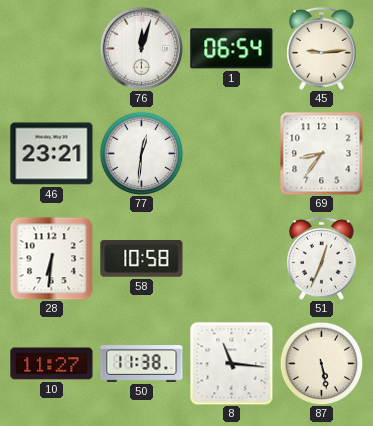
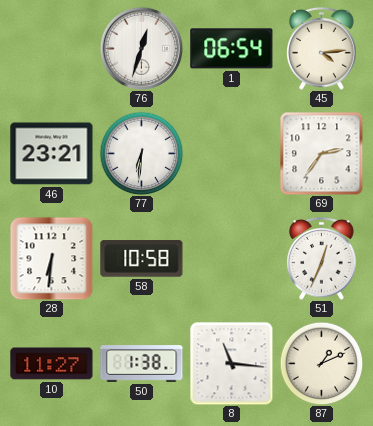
76: 12:03 -> 12:33 (141, 48)
45: 9:14 -> 4:14 (322, 48)
77: 12:31 -> 6:31 (141, 153)
69: 8:36 -> 2:36 (321, 153)
50: 11:38 -> 1:38 (142, 364)
87: 5:28 -> 1:11 (321, 363)
